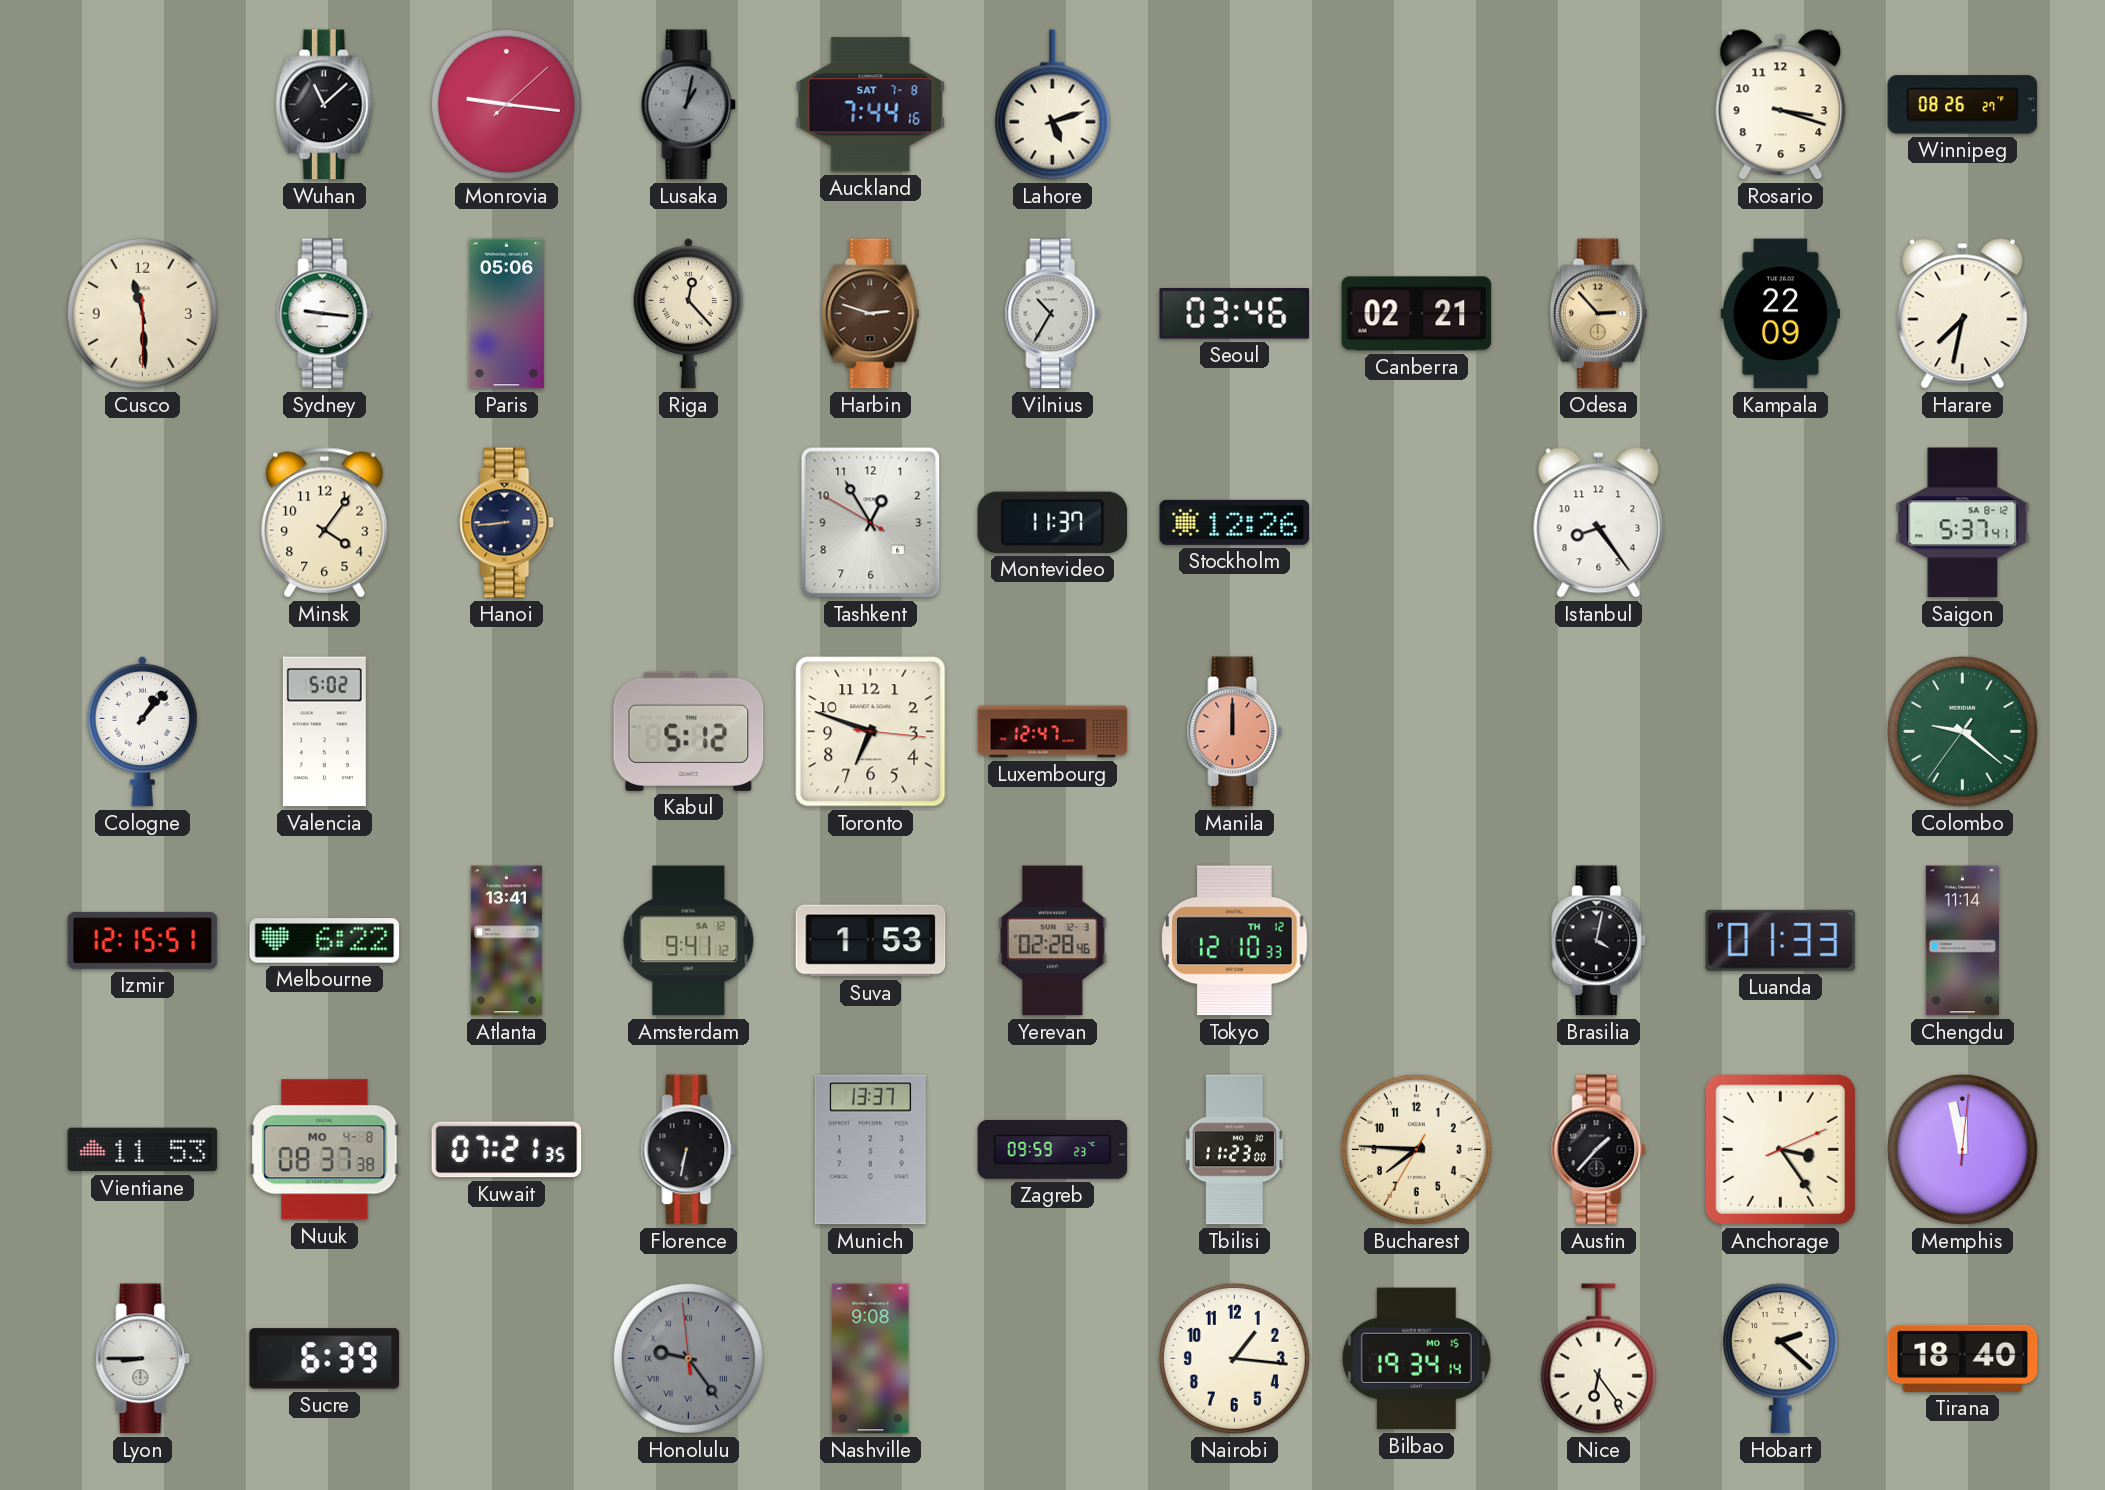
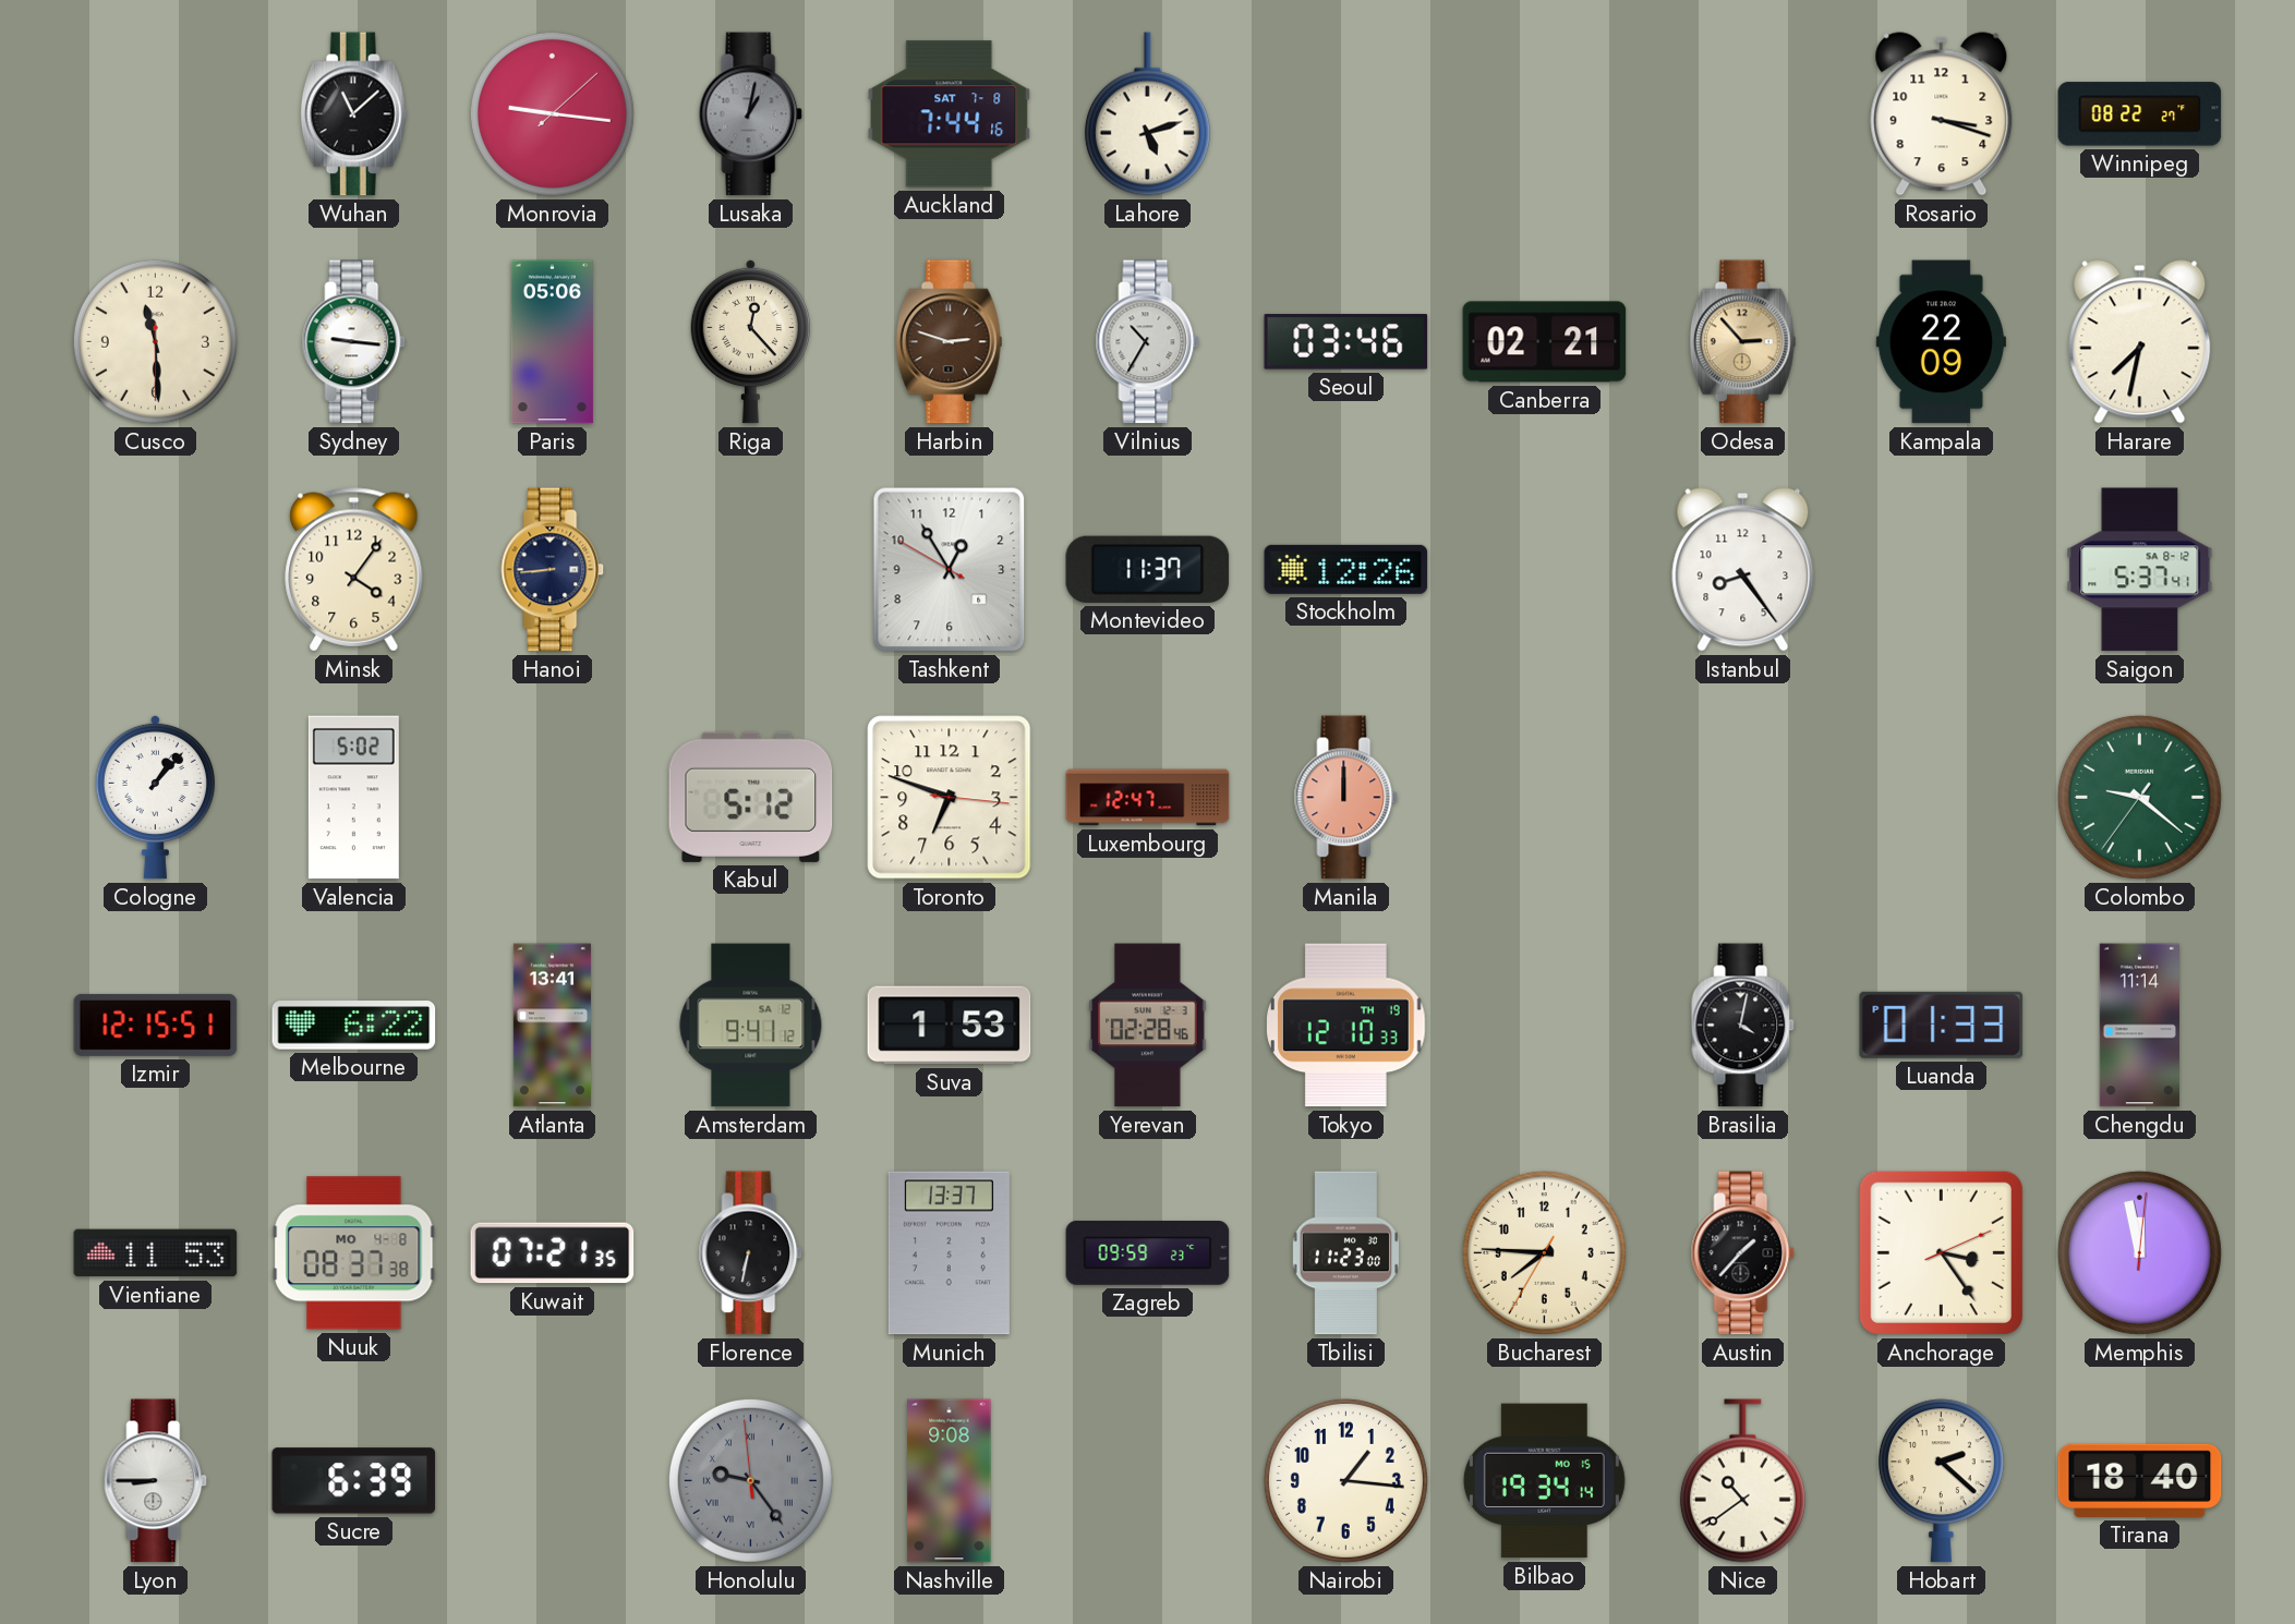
Winnipeg: 08:26 -> 08:22 (2140, 114)
Tokyo date: TH 12 -> TH 19 (1346, 1026)
Nice: 6:24 -> 10:39 (1742, 1481)
